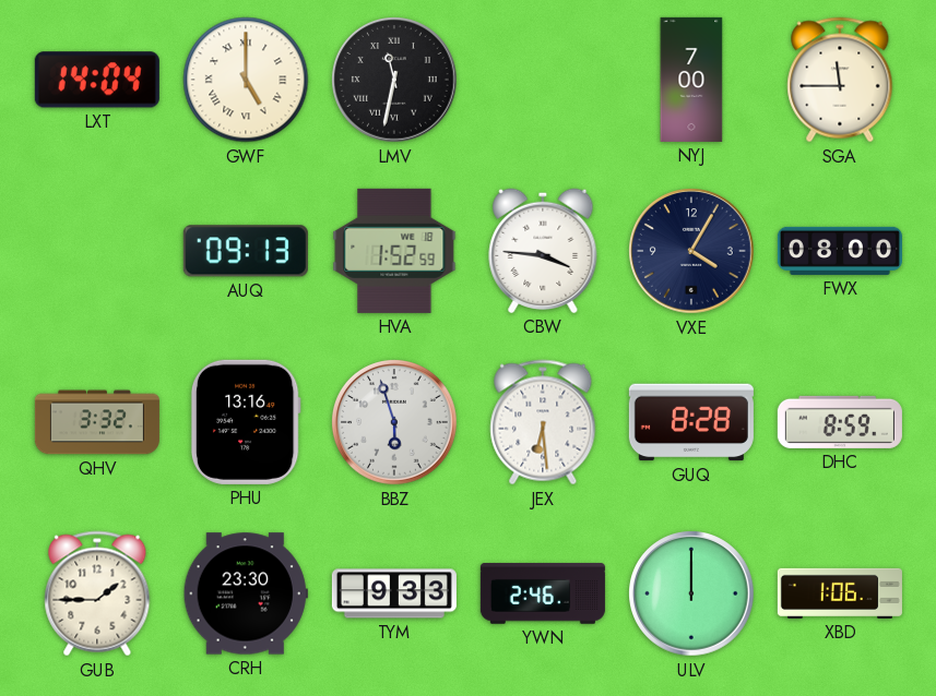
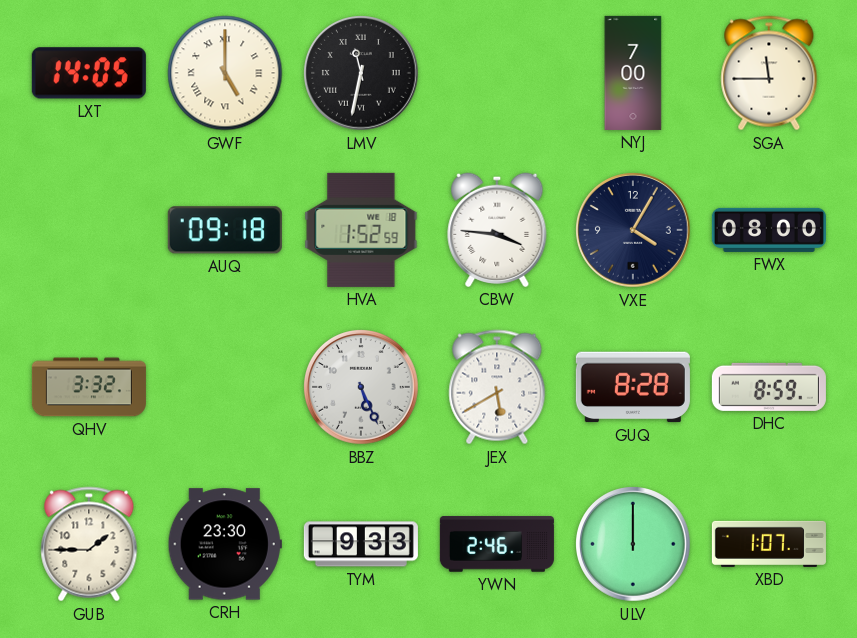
LXT: 14:04 -> 14:05 (89, 73)
AUQ: 09:13 -> 09:18 (225, 230)
PHU: 13:16 -> none (246, 422)
BBZ: 5:57 -> 5:26 (362, 388)
JEX: 6:29 -> 5:40 (497, 387)
XBD: 1:06 -> 1:07 (769, 544)
